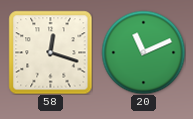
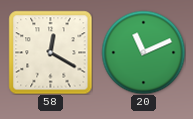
58: 12:18 -> 12:20 (50, 52)
